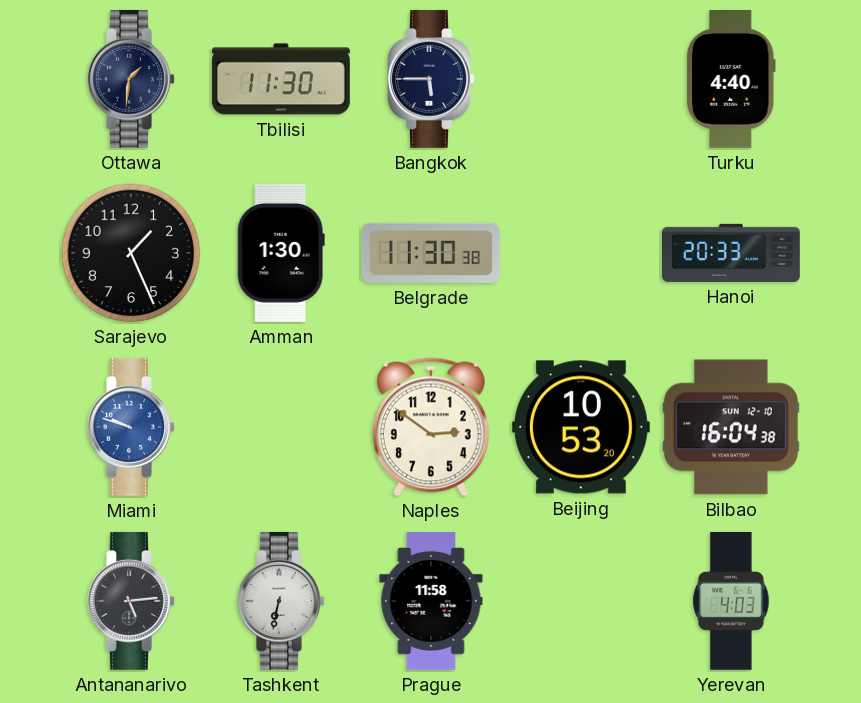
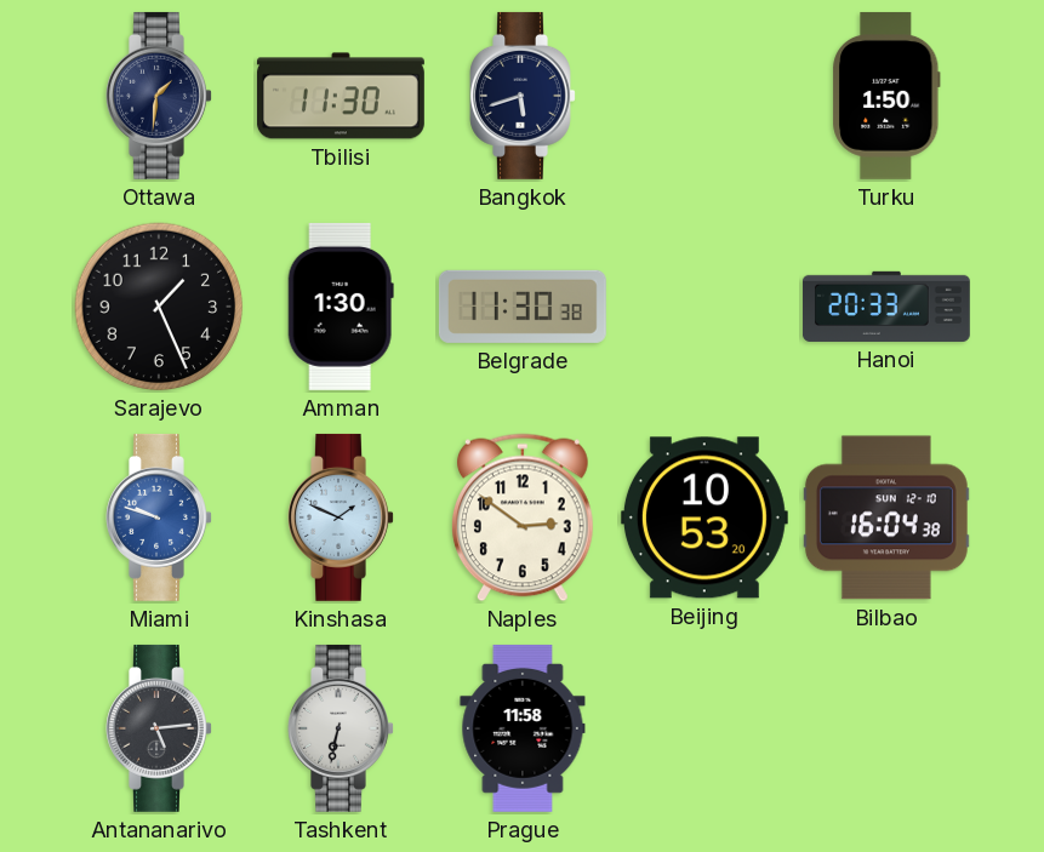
Bangkok: 5:45 -> 5:42 (523, 96)
Turku: 4:40 -> 1:50 (886, 96)
Kinshasa: none -> 1:49 (341, 518)
Yerevan: 4:03 -> none (731, 601)
